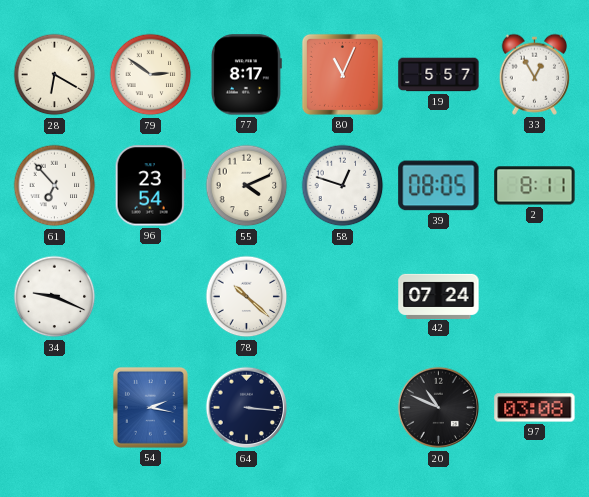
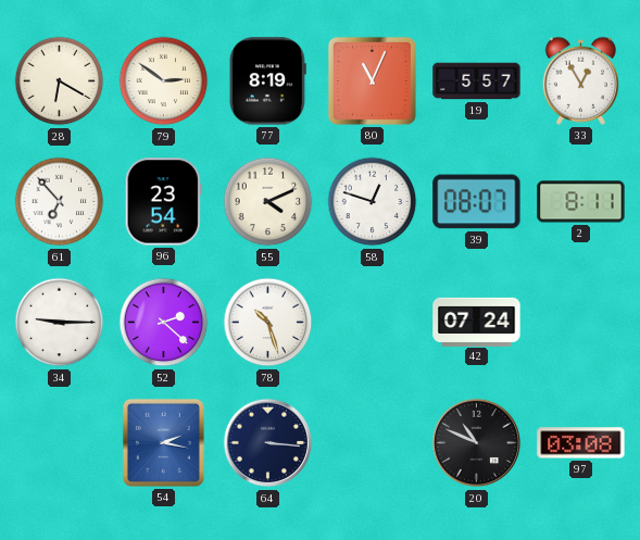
77: 8:17 -> 8:19 (267, 81)
39: 08:05 -> 08:07 (477, 202)
34: 9:19 -> 9:15 (60, 323)
52: none -> 2:22 (164, 323)
78: 10:22 -> 10:27 (268, 323)
